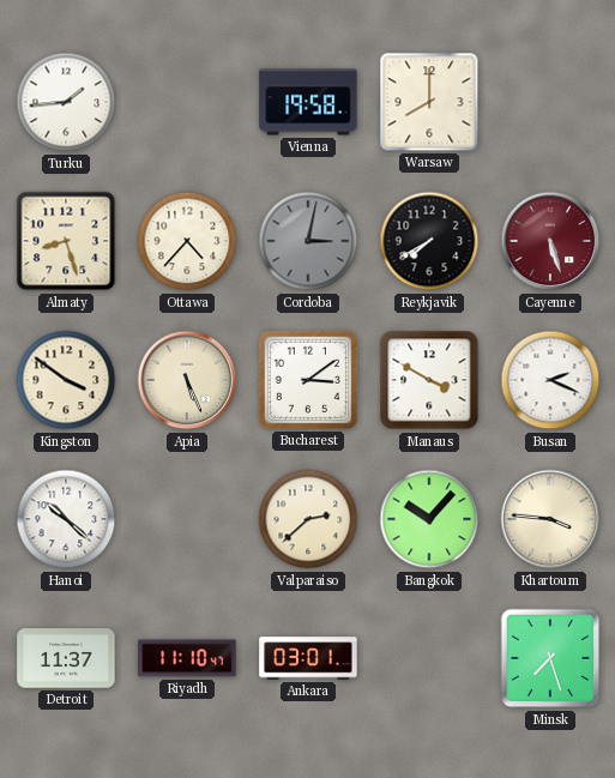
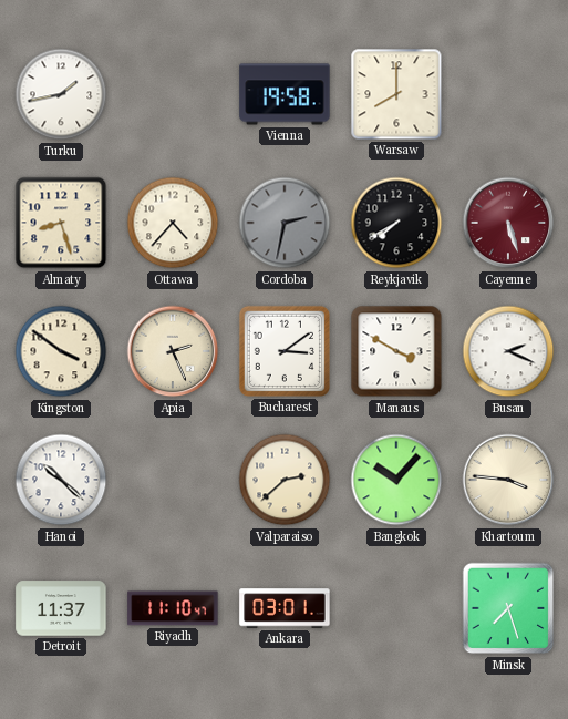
Turku: 1:44 -> 1:43 (61, 94)
Cordoba: 3:02 -> 2:32 (285, 223)
Apia: 5:26 -> 2:26 (173, 351)
